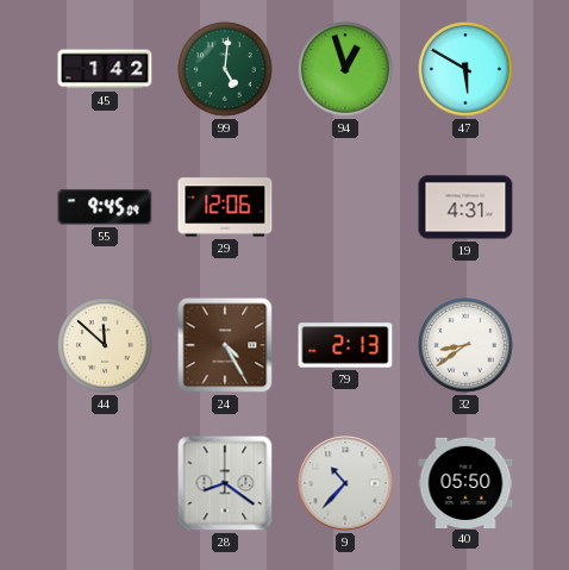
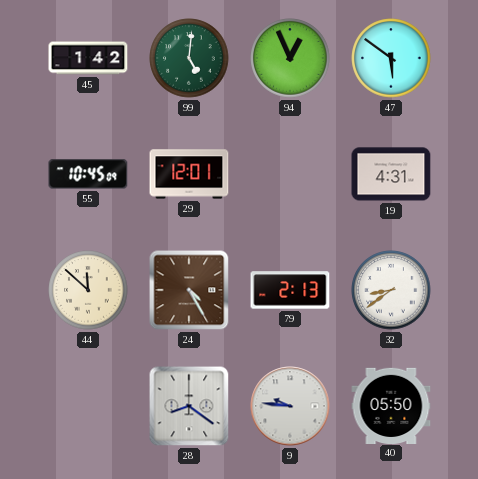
94: 12:57 -> 12:56 (290, 58)
47: 5:50 -> 5:51 (391, 58)
55: 9:45 -> 10:45 (88, 174)
29: 12:06 -> 12:01 (189, 174)
9: 10:37 -> 9:46 (290, 406)
